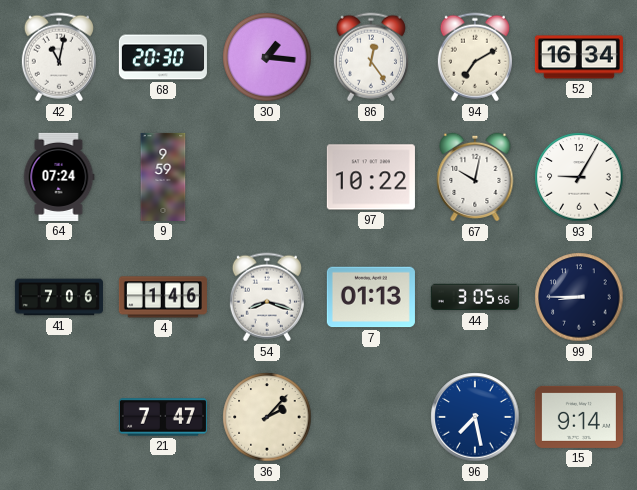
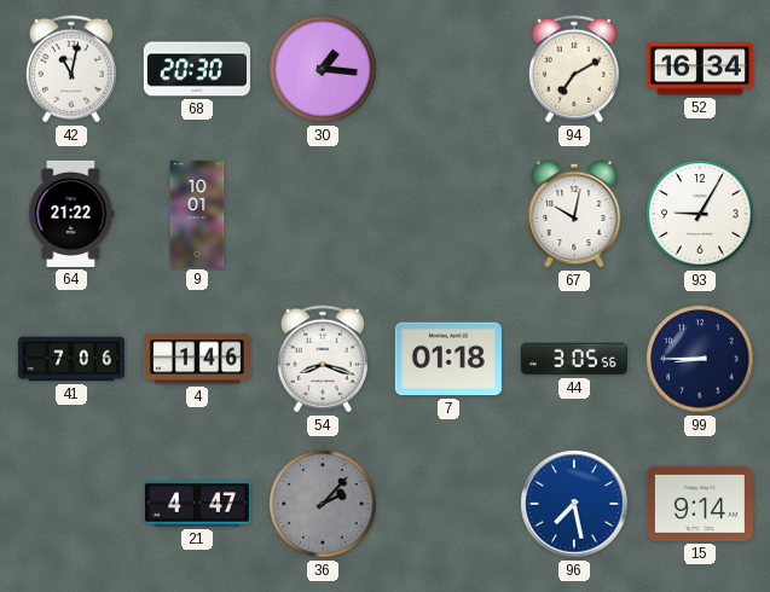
86: 12:24 -> none (371, 57)
64: 07:24 -> 21:22 (71, 214)
9: 9:59 -> 10:01 (197, 214)
97: 10:22 -> none (371, 177)
7: 01:13 -> 01:18 (448, 359)
21: 7:47 -> 4:47 (197, 504)
36 dial: cream -> grey (323, 504)
